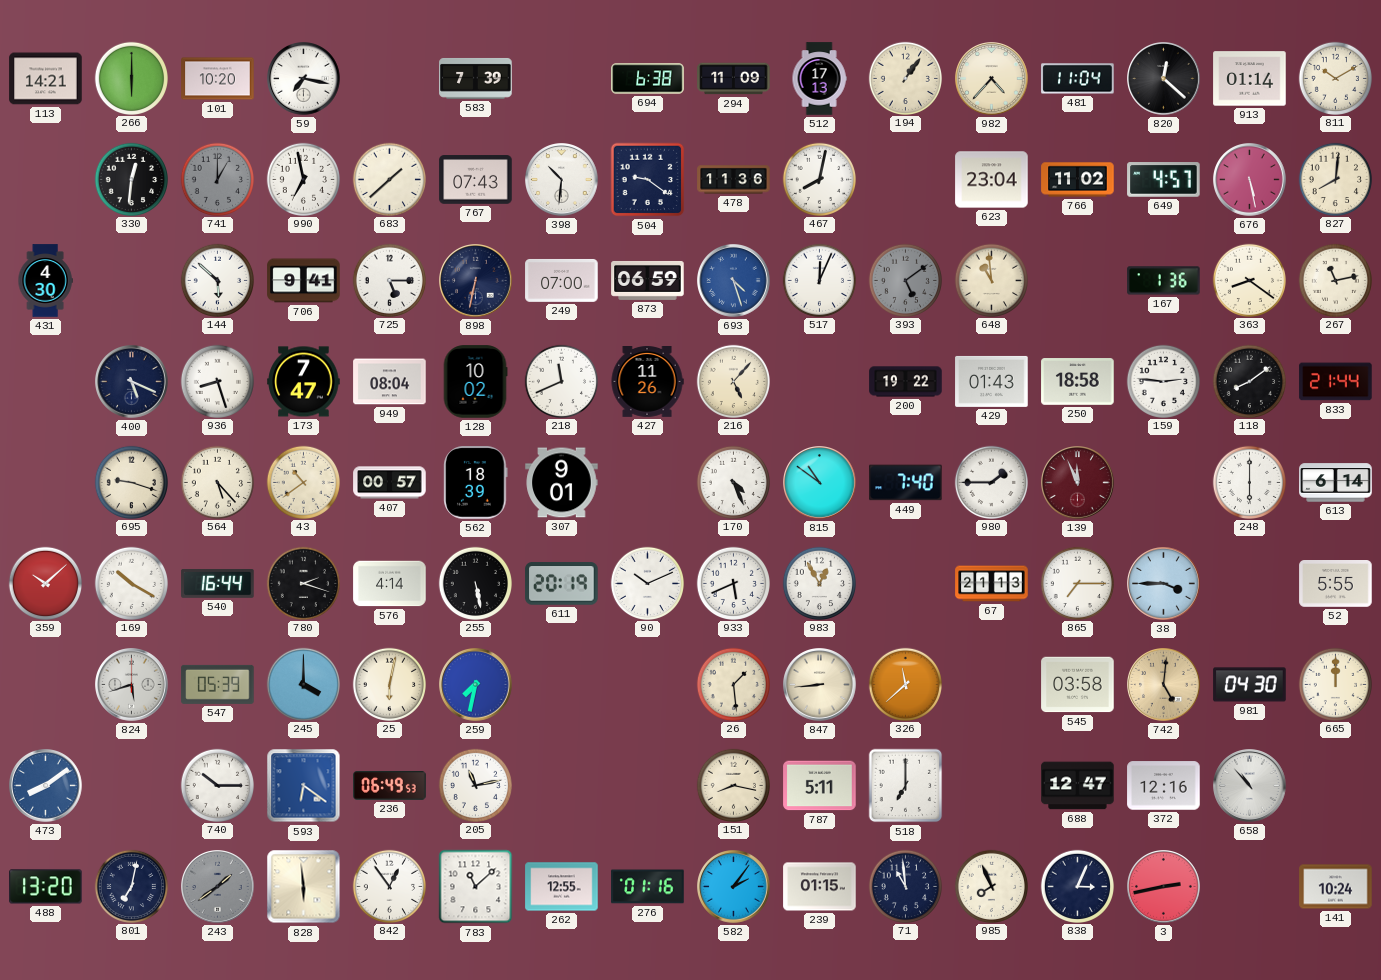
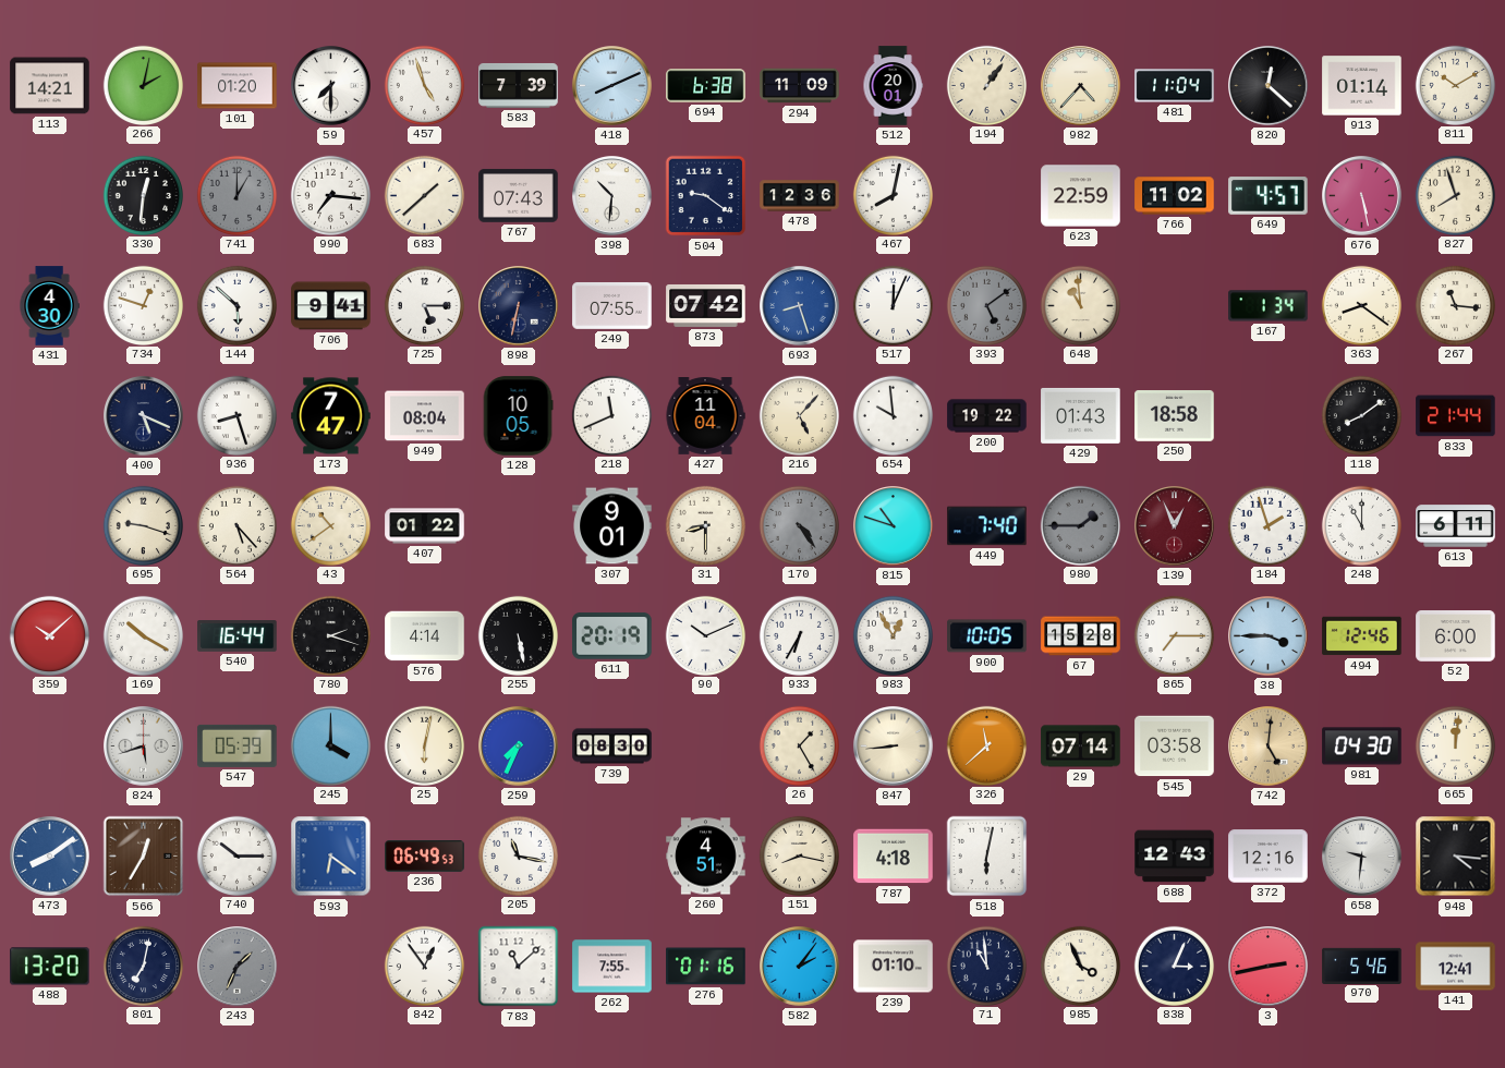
266: 6:00 -> 2:02 (143, 85)
101: 10:20 -> 01:20 (238, 86)
59: 7:17 -> 7:30 (331, 86)
457: none -> 4:57 (424, 85)
418: none -> 8:11 (612, 86)
512: 17:13 -> 20:01 (893, 86)
990: 6:58 -> 7:16 (330, 195)
478: 11:36 -> 12:36 (800, 196)
623: 23:04 -> 22:59 (1081, 196)
827: 8:01 -> 7:57 (1455, 195)
734: none -> 12:48 (143, 305)
249: 07:00 -> 07:55 (612, 305)
873: 06:59 -> 07:42 (706, 305)
693: 4:27 -> 8:27 (800, 306)
167: 1:36 -> 1:34 (1269, 306)
267: 11:13 -> 11:16 (1455, 305)
128: 10:02 -> 10:05 (518, 416)
427: 11:26 -> 11:04 (705, 416)
654: none -> 9:59 (893, 415)
159: 2:46 -> none (1163, 381)
407: 00:57 -> 01:22 (425, 526)
562: 18:39 -> none (476, 483)
31: none -> 8:30 (705, 525)
170: 4:26 -> 4:24 (799, 525)
170 dial: white -> grey (799, 525)
815: 10:51 -> 10:48 (894, 526)
980 dial: white -> grey (1080, 525)
139: 11:56 -> 12:56 (1175, 526)
184: none -> 1:57 (1267, 525)
248: 6:00 -> 11:00 (1361, 525)
613: 6:14 -> 6:11 (1456, 526)
933: 5:41 -> 6:35 (799, 635)
900: none -> 10:05 (987, 636)
67: 21:13 -> 15:28 (1081, 636)
494: none -> 12:46 (1362, 636)
52: 5:55 -> 6:00 (1456, 636)
259: 7:32 -> 7:34 (519, 747)
739: none -> 08:30 (612, 747)
26: 1:29 -> 1:25 (799, 745)
29: none -> 07:14 (1081, 747)
665: 12:00 -> 12:01 (1455, 745)
566: none -> 12:35 (144, 857)
205: 11:13 -> 11:17 (518, 855)
260: none -> 4:51 (706, 857)
787: 5:11 -> 4:18 (894, 857)
518: 7:00 -> 6:02 (987, 857)
688: 12:47 -> 12:43 (1175, 857)
658: 10:53 -> 9:31 (1362, 857)
948: none -> 4:16 (1456, 857)
243: 1:39 -> 1:34 (238, 967)
828: 5:59 -> none (304, 887)
262: 12:55 -> 7:55 (612, 967)
239: 01:15 -> 01:10 (894, 967)
985: 7:56 -> 3:56 (1080, 966)
970: none -> 5:46 (1362, 966)
141: 10:24 -> 12:41 (1456, 967)
